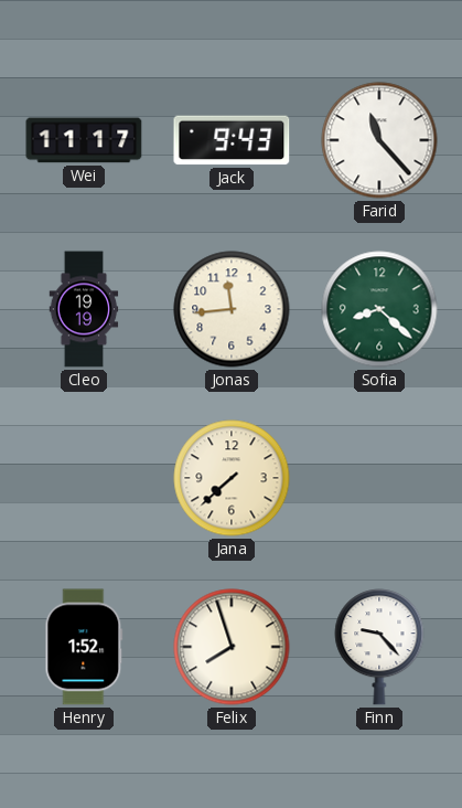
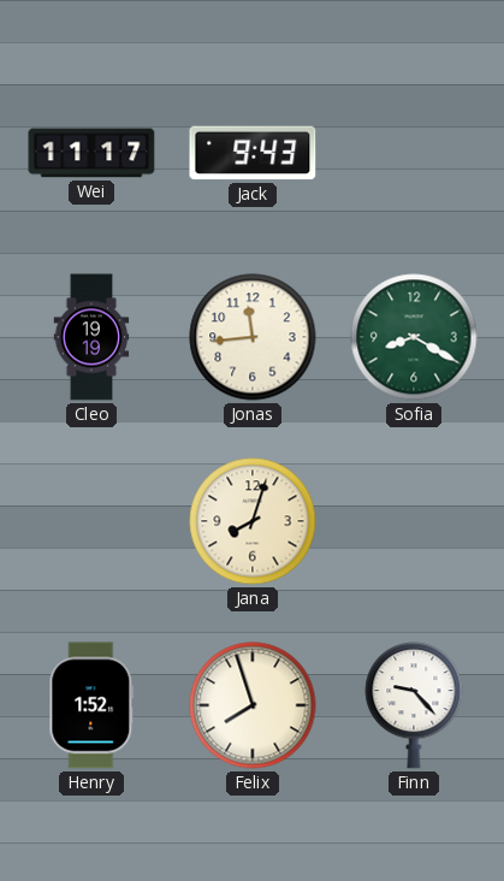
Farid: 11:23 -> none (379, 140)
Sofia: 8:22 -> 8:20 (414, 337)
Jana: 7:38 -> 8:03 (253, 521)
